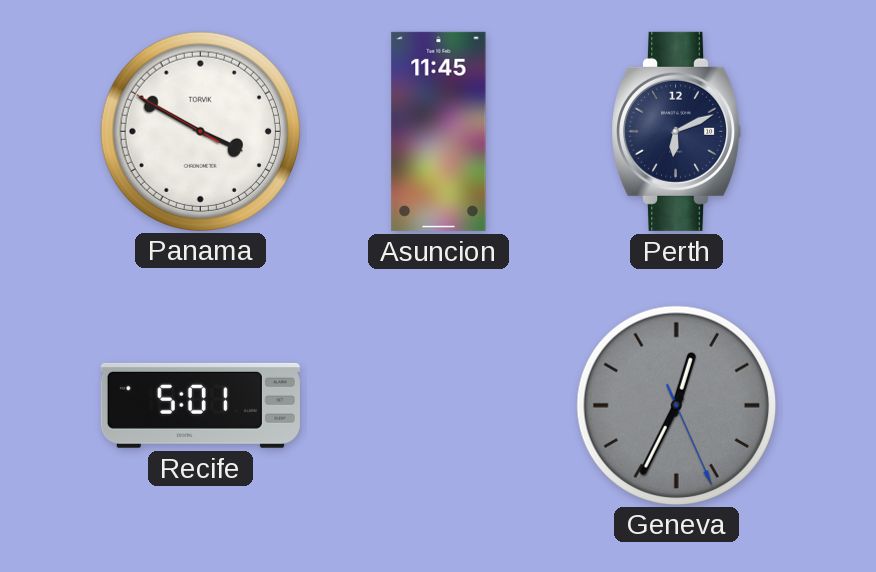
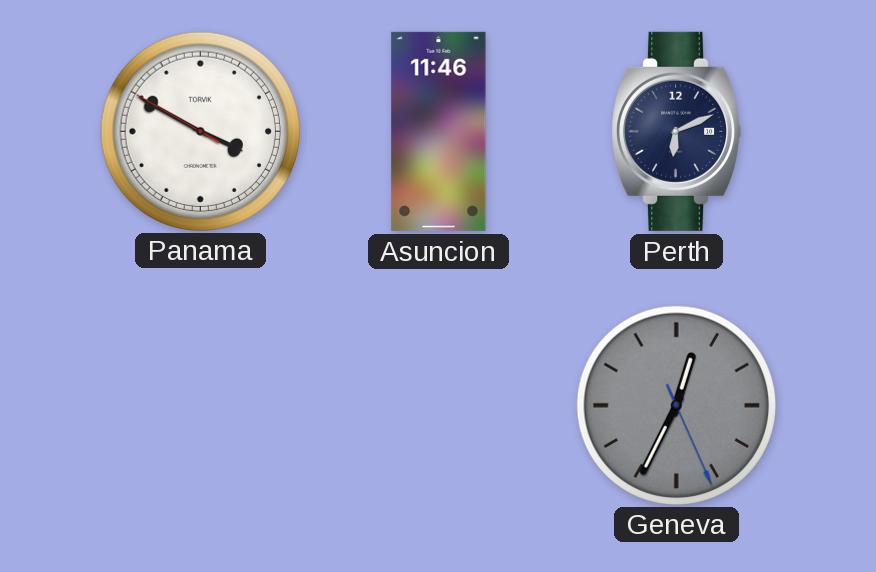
Asuncion: 11:45 -> 11:46 (439, 131)
Recife: 5:01 -> none (200, 405)
